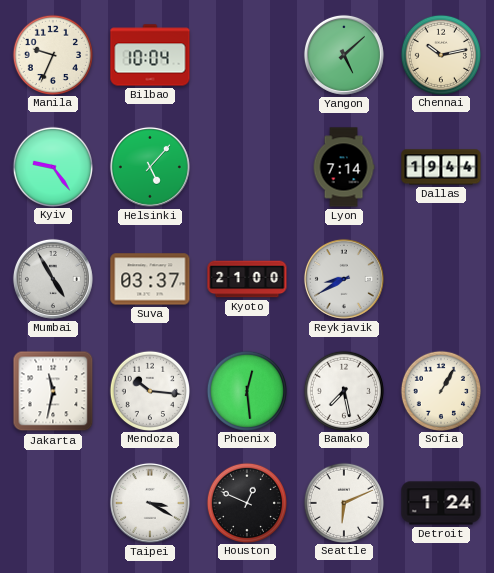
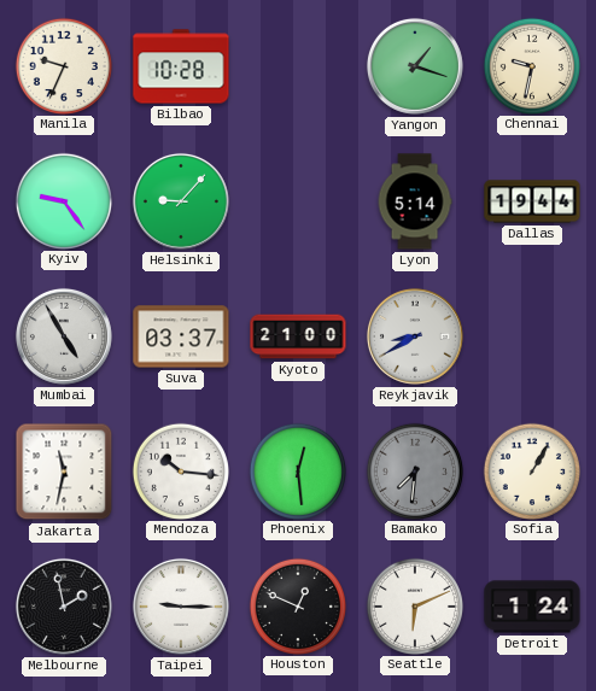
Bilbao: 10:04 -> 10:28 (181, 66)
Yangon: 5:08 -> 1:18 (415, 66)
Chennai: 10:13 -> 9:32 (531, 65)
Helsinki: 5:07 -> 9:07 (181, 201)
Lyon: 7:14 -> 5:14 (415, 201)
Bamako: 7:28 -> 7:31 (414, 470)
Bamako dial: white -> grey (414, 470)
Melbourne: none -> 1:58 (64, 607)
Taipei: 3:20 -> 9:15 (181, 607)
